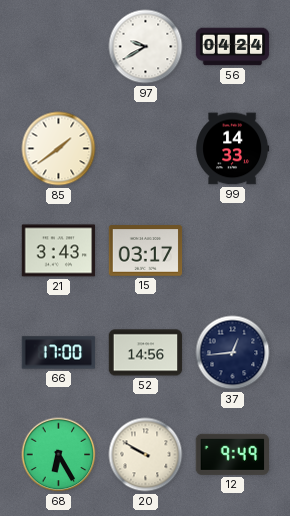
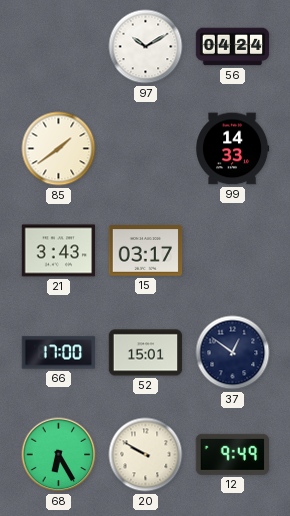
97: 9:40 -> 10:10 (146, 47)
52: 14:56 -> 15:01 (146, 353)
37: 12:44 -> 12:51 (233, 353)
